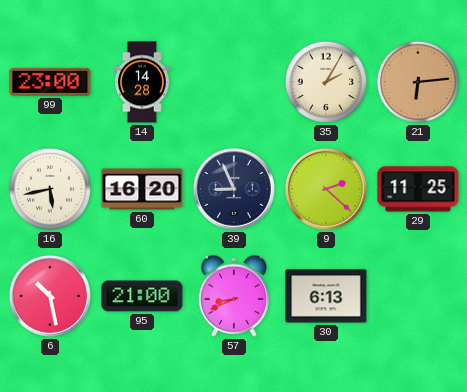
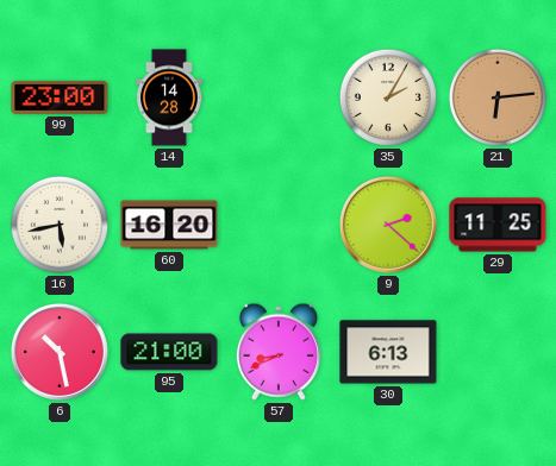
39: 8:56 -> none (234, 189)
